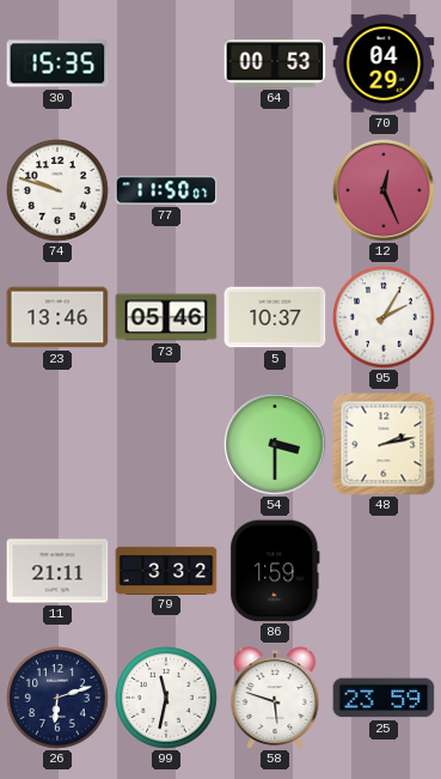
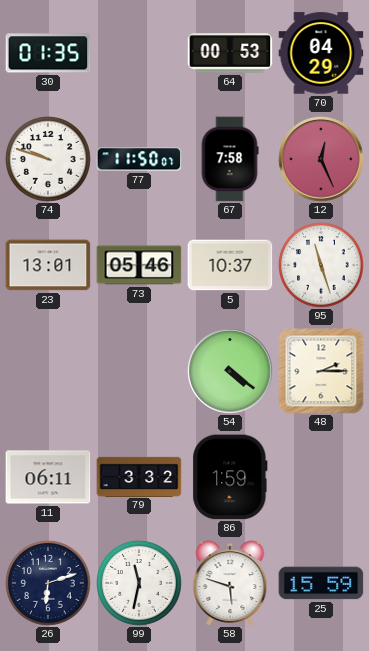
30: 15:35 -> 01:35 (48, 53)
67: none -> 7:58 (230, 159)
23: 13:46 -> 13:01 (48, 265)
95: 2:05 -> 11:27 (321, 265)
54: 3:30 -> 4:21 (230, 371)
48: 2:13 -> 2:15 (321, 371)
11: 21:11 -> 06:11 (48, 477)
25: 23:59 -> 15:59 (321, 583)
